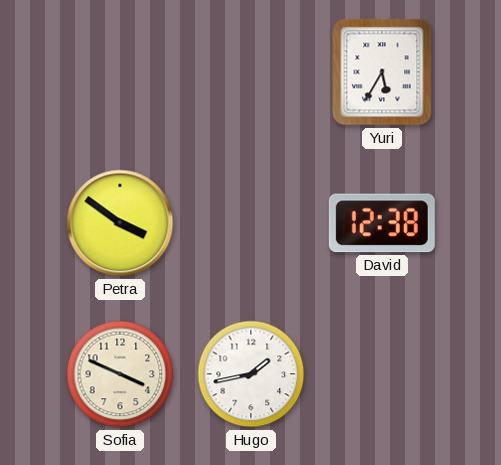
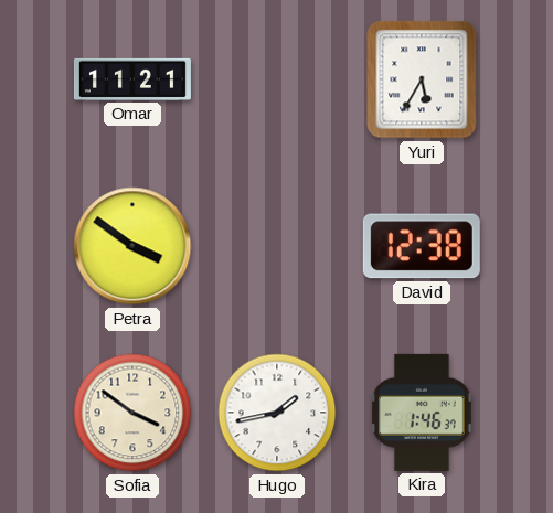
Omar: none -> 11:21 (132, 79)
Sofia: 3:49 -> 3:51 (132, 413)
Kira: none -> 1:46 (422, 413)
